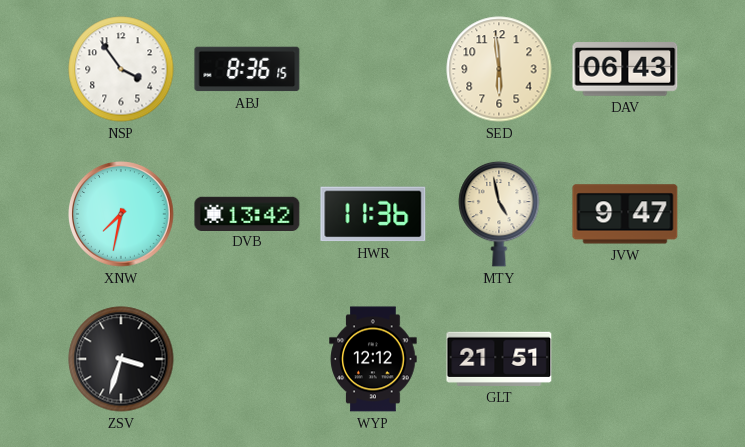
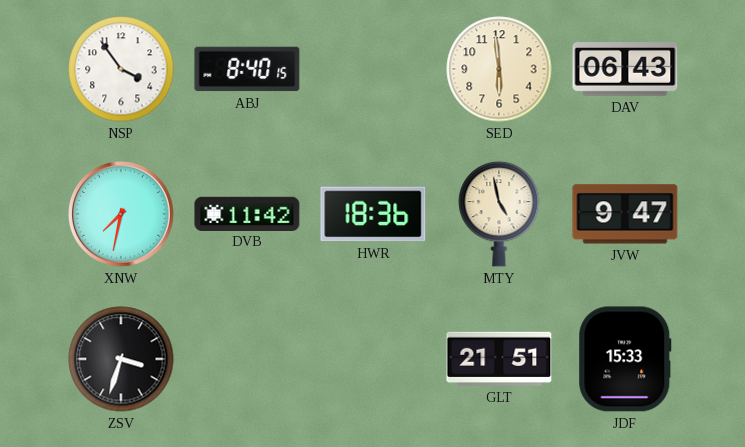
ABJ: 8:36 -> 8:40 (247, 69)
DVB: 13:42 -> 11:42 (247, 213)
HWR: 11:36 -> 18:36 (373, 214)
WYP: 12:12 -> none (373, 359)
JDF: none -> 15:33 (625, 359)
